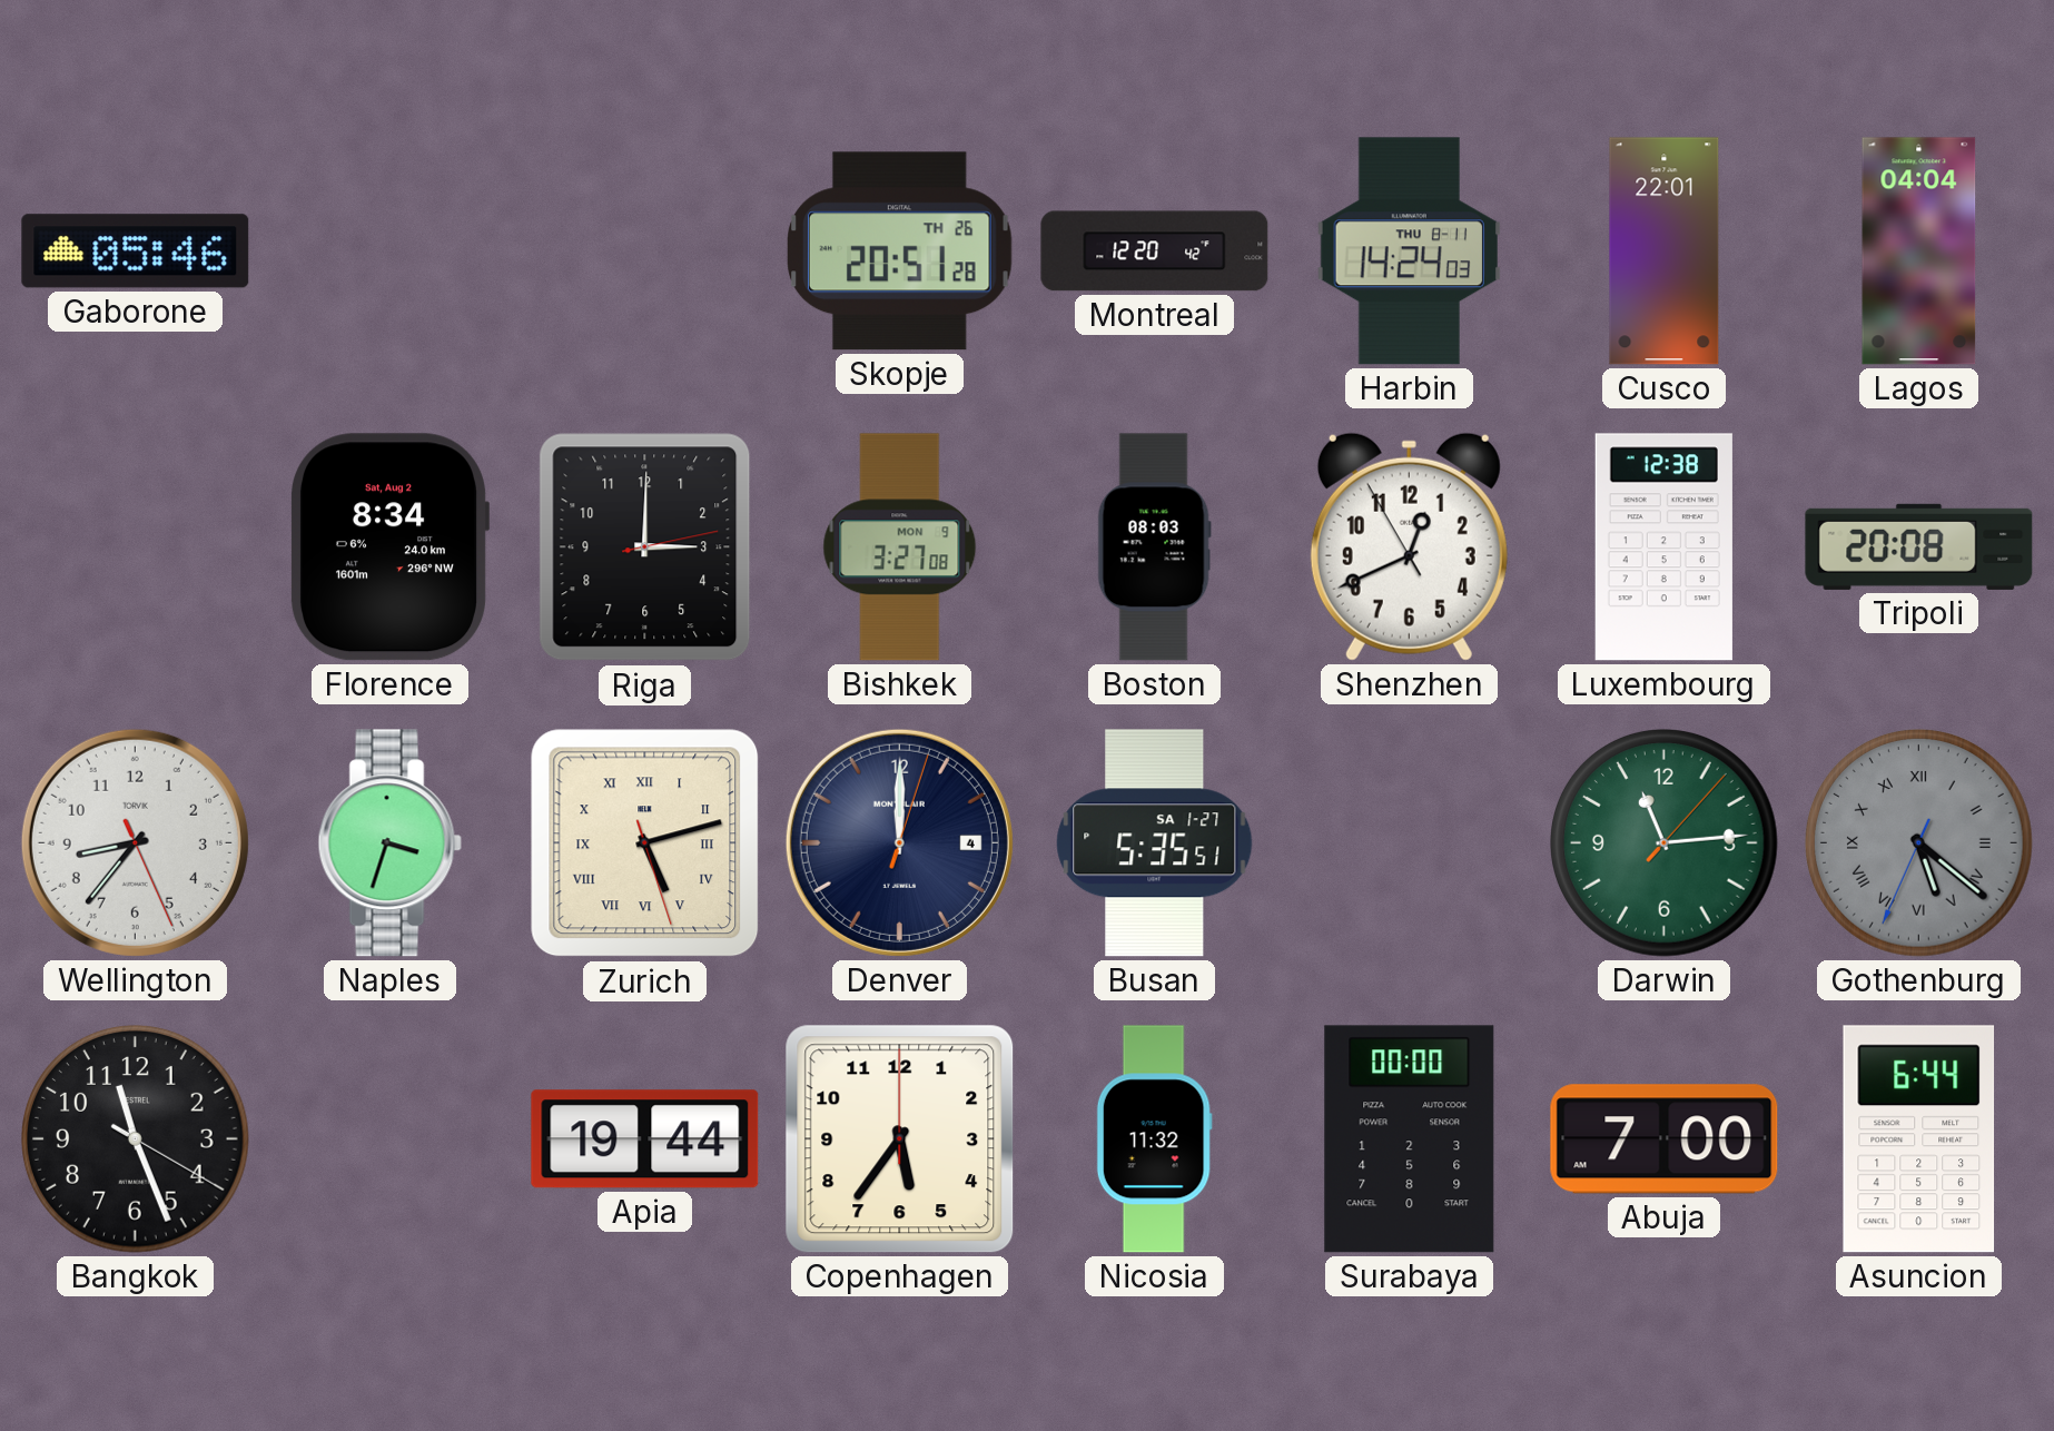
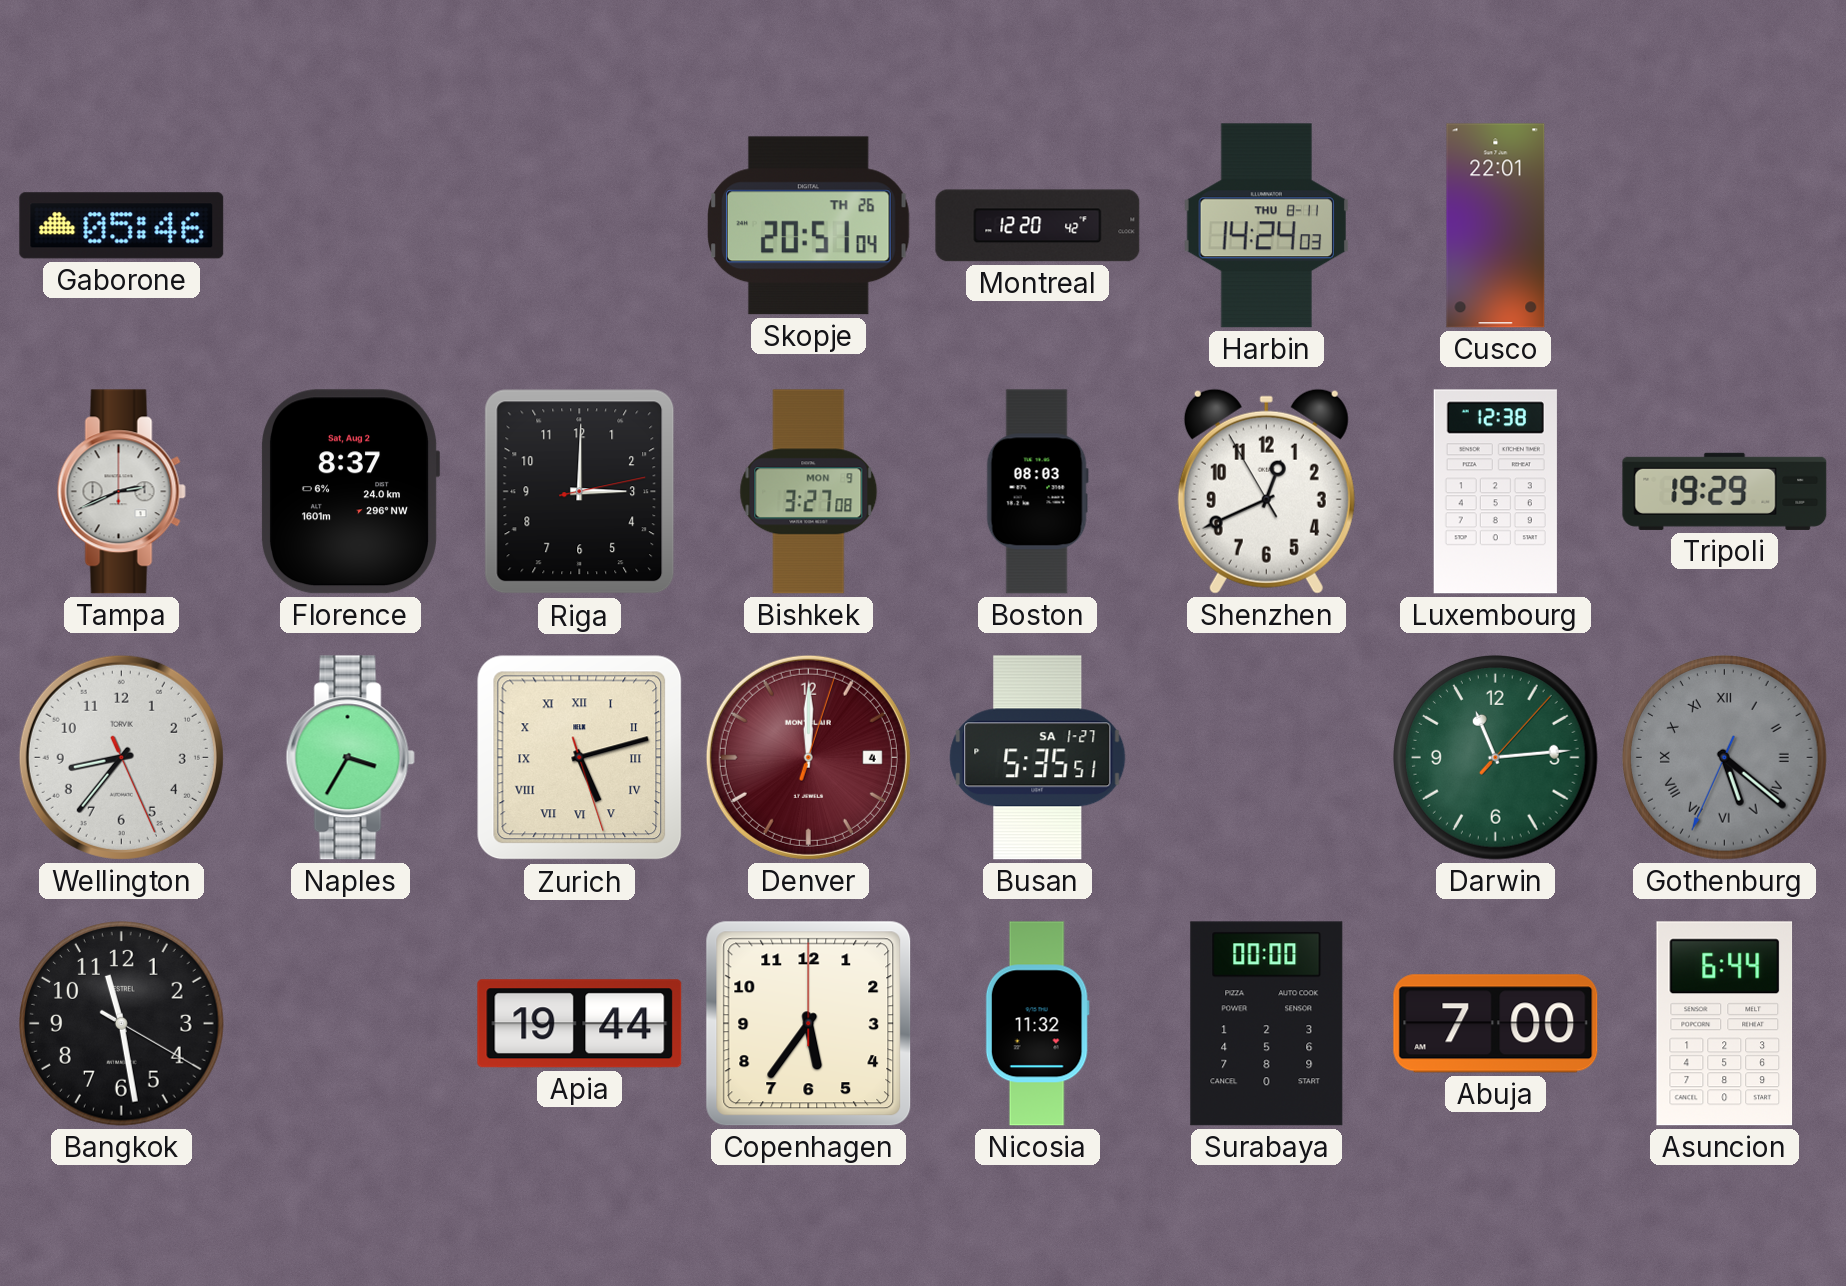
Skopje: 20:51:28 -> 20:51:04 (809, 226)
Lagos: 04:04 -> none (1919, 251)
Tampa: none -> 2:41 (121, 492)
Florence: 8:34 -> 8:37 (349, 492)
Tripoli: 20:08 -> 19:29 (1725, 491)
Naples: 3:33 -> 3:35 (350, 758)
Denver dial: navy -> burgundy (808, 757)
Bangkok: 11:26 -> 11:28 (122, 1024)
